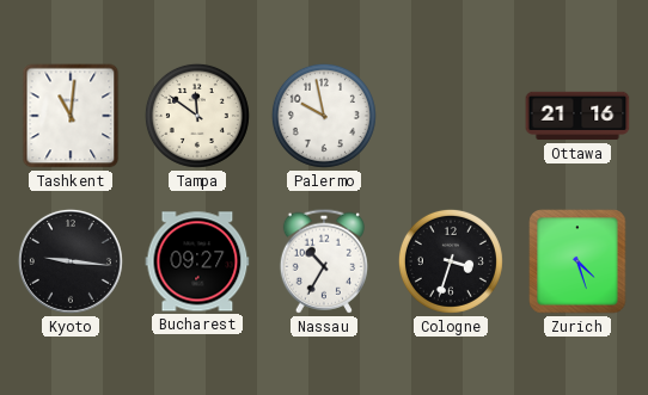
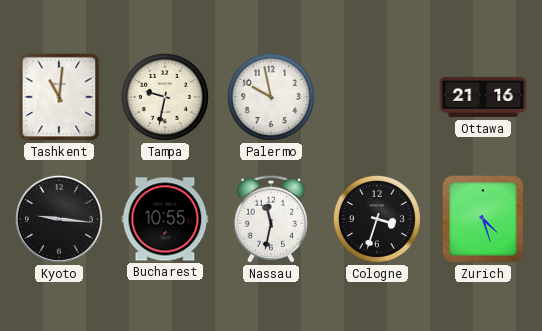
Tampa: 11:51 -> 9:32 (165, 97)
Bucharest: 09:27 -> 10:55 (165, 219)
Nassau: 10:35 -> 11:32 (271, 219)
